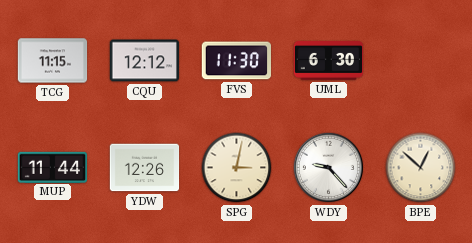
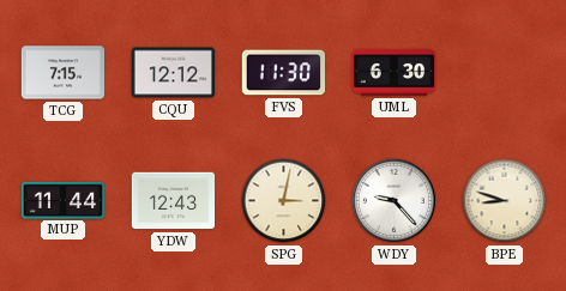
TCG: 11:15 -> 7:15 (64, 73)
YDW: 12:26 -> 12:43 (174, 201)
BPE: 12:52 -> 8:48 (505, 201)
